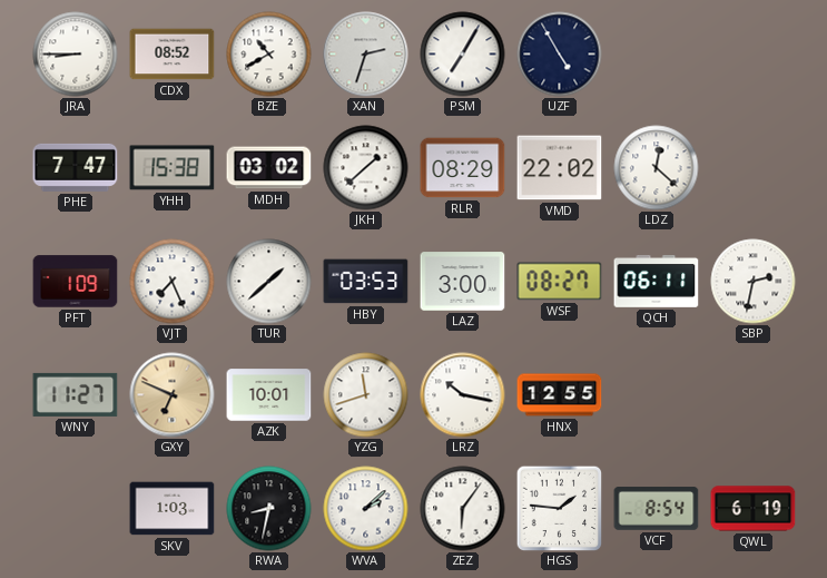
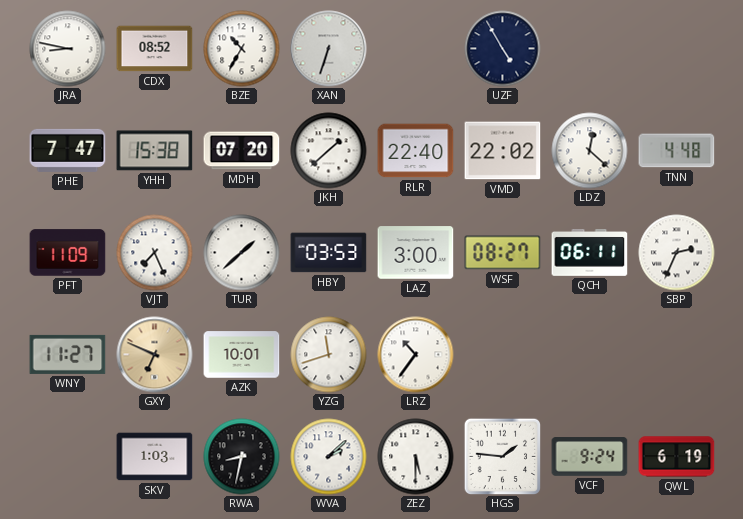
JRA: 8:45 -> 8:47 (68, 49)
BZE: 10:40 -> 10:35 (242, 49)
XAN: 2:33 -> 6:33 (329, 49)
PSM: 7:05 -> none (463, 55)
MDH: 03:02 -> 07:20 (242, 151)
RLR: 08:29 -> 22:40 (416, 151)
TNN: none -> 4:48 (677, 151)
PFT: 1:09 -> 11:09 (68, 253)
SBP: 2:32 -> 2:34 (677, 253)
LRZ: 10:17 -> 10:36 (416, 355)
HNX: 12:55 -> none (560, 395)
ZEZ: 6:06 -> 5:30 (416, 457)
VCF: 8:54 -> 9:24 (590, 457)
